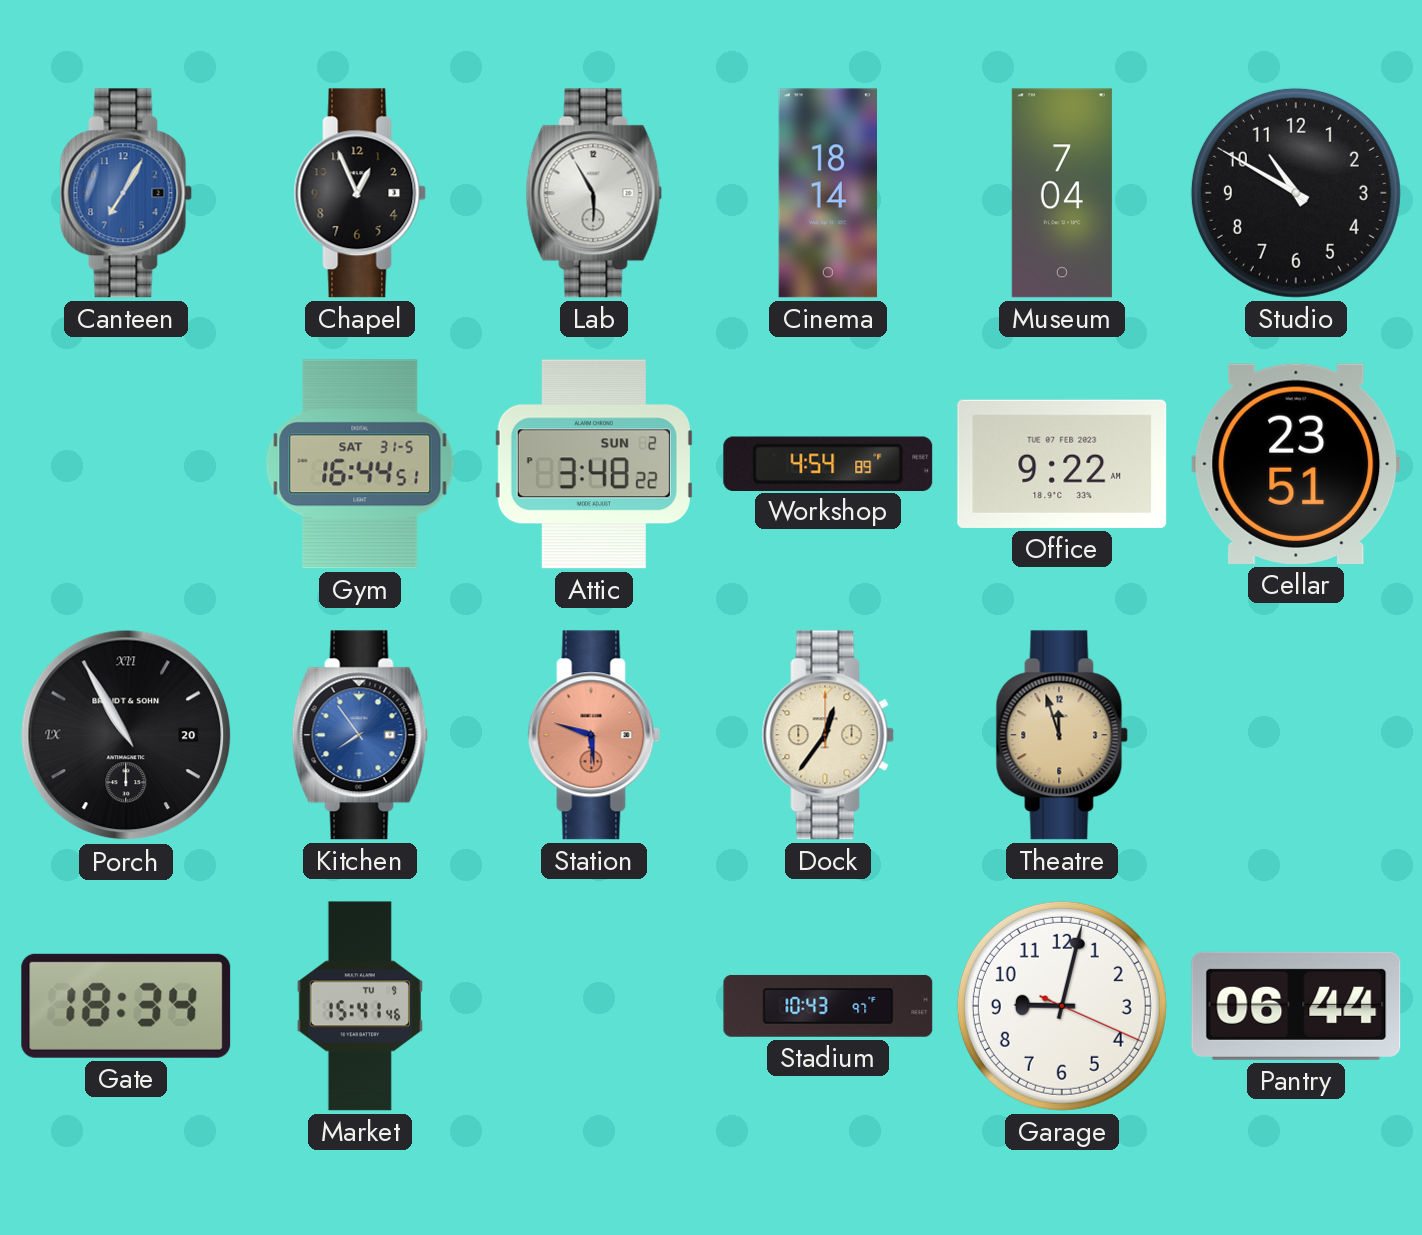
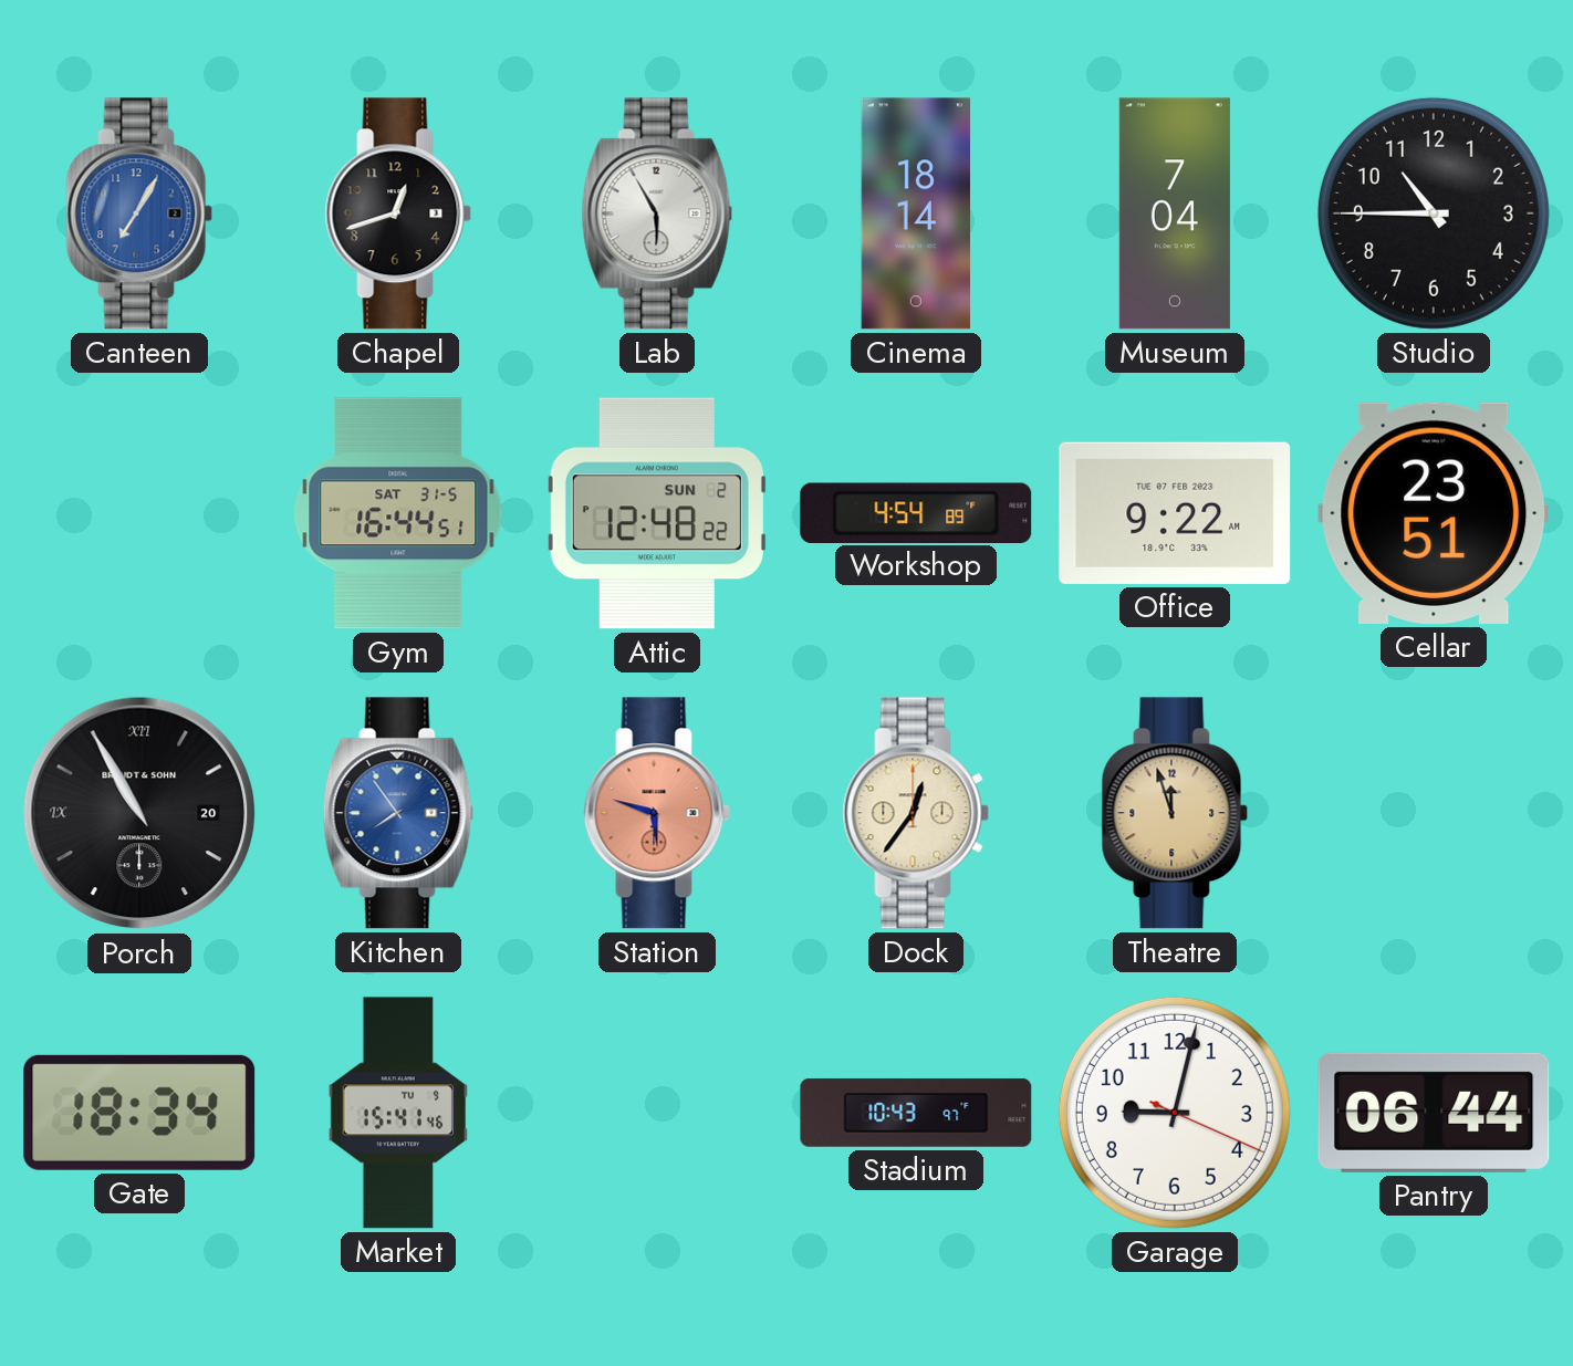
Chapel: 12:56 -> 12:42 (398, 213)
Studio: 10:50 -> 10:45 (1434, 213)
Attic: 3:48 -> 12:48 (657, 513)
